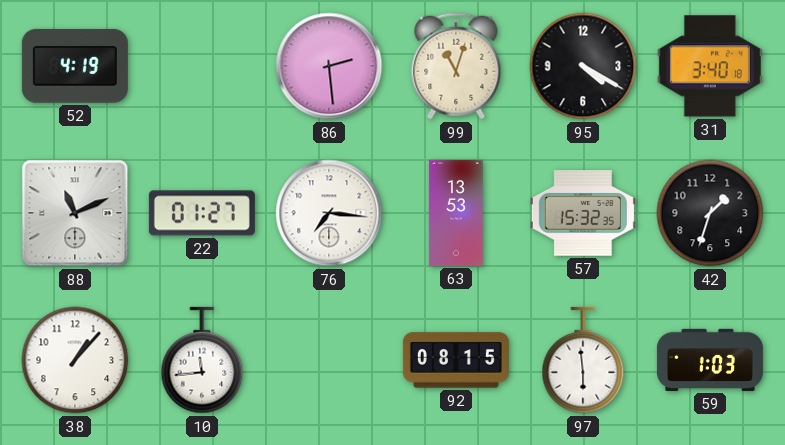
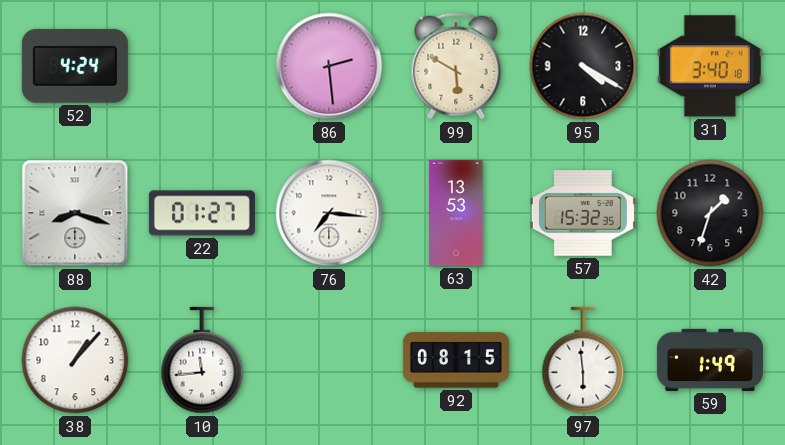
52: 4:19 -> 4:24 (75, 66)
99: 11:03 -> 5:50 (456, 66)
88: 11:11 -> 8:18 (75, 213)
59: 1:03 -> 1:49 (710, 360)
